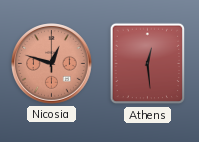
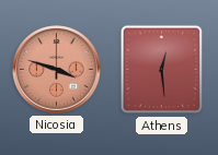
Nicosia: 12:48 -> 3:48 (57, 70)
